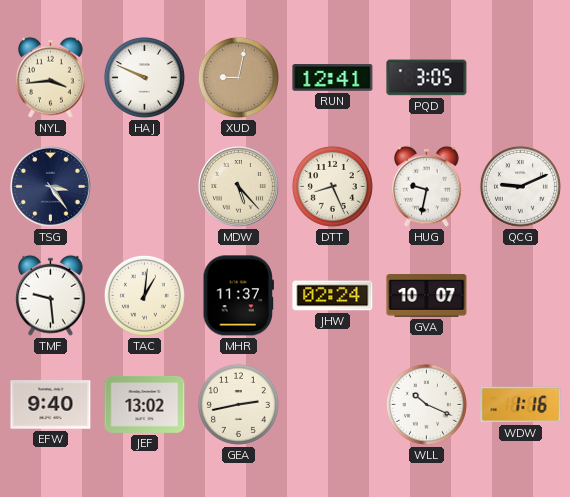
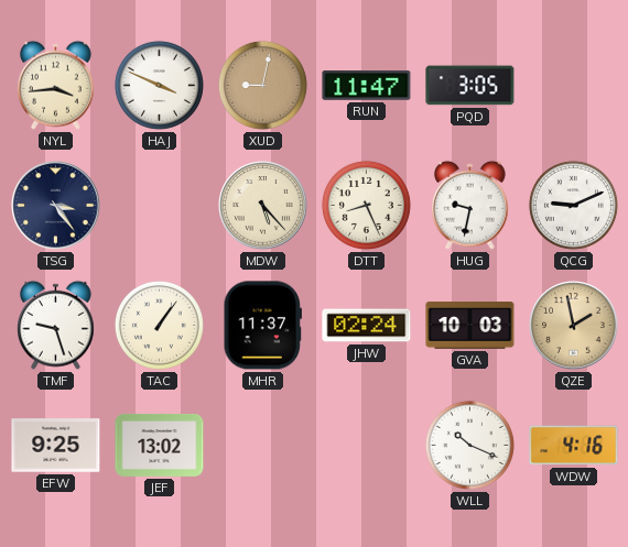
HAJ: 9:49 -> 3:49 (159, 85)
RUN: 12:41 -> 11:47 (367, 86)
TMF: 9:29 -> 9:27 (56, 325)
TAC: 1:01 -> 1:06 (159, 325)
GVA: 10:07 -> 10:03 (470, 326)
QZE: none -> 1:58 (574, 326)
EFW: 9:40 -> 9:25 (56, 446)
GEA: 2:43 -> none (238, 404)
WDW: 1:16 -> 4:16 (574, 446)
